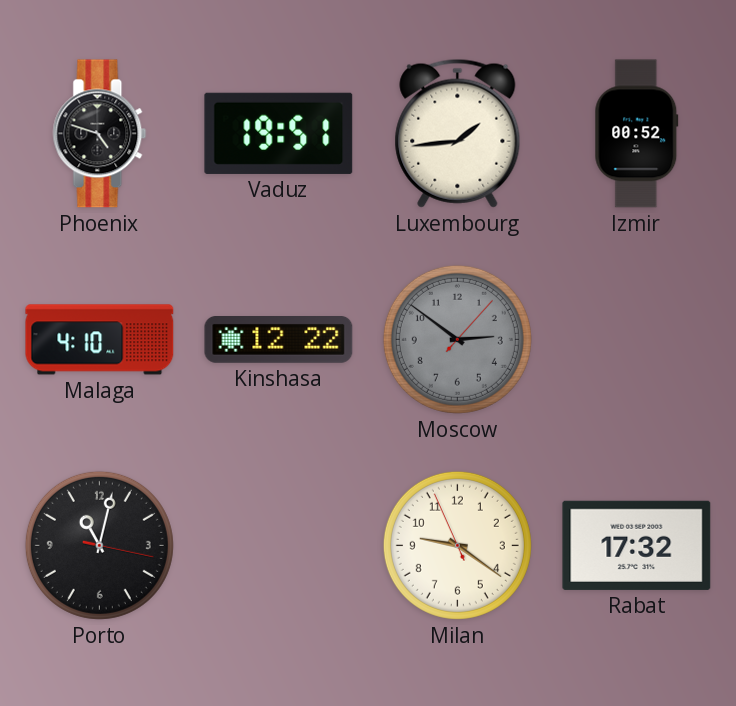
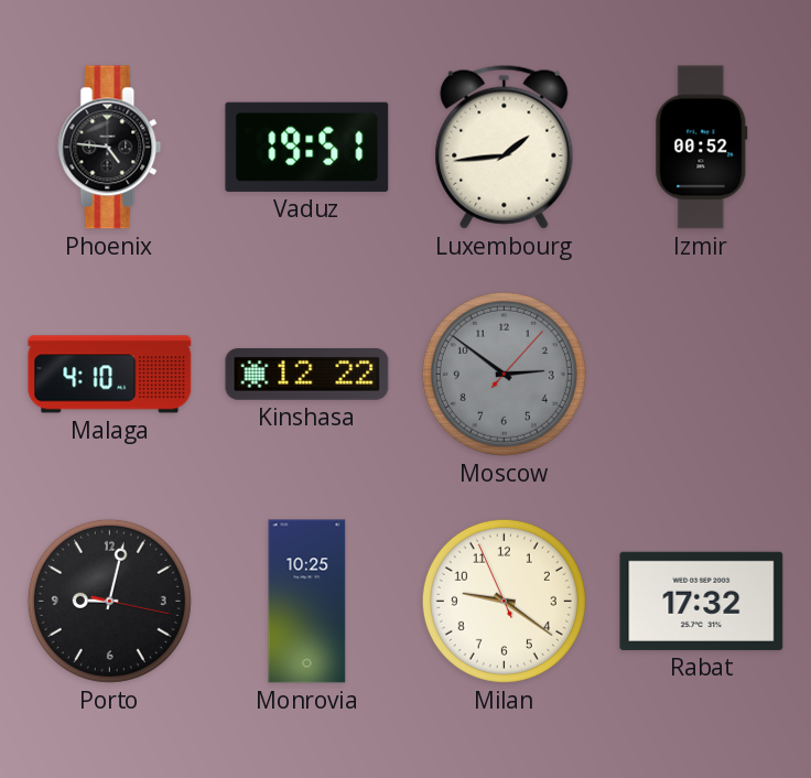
Phoenix: 4:48 -> 4:46 (110, 148)
Porto: 11:02 -> 9:02 (109, 601)
Monrovia: none -> 10:25 (307, 602)
